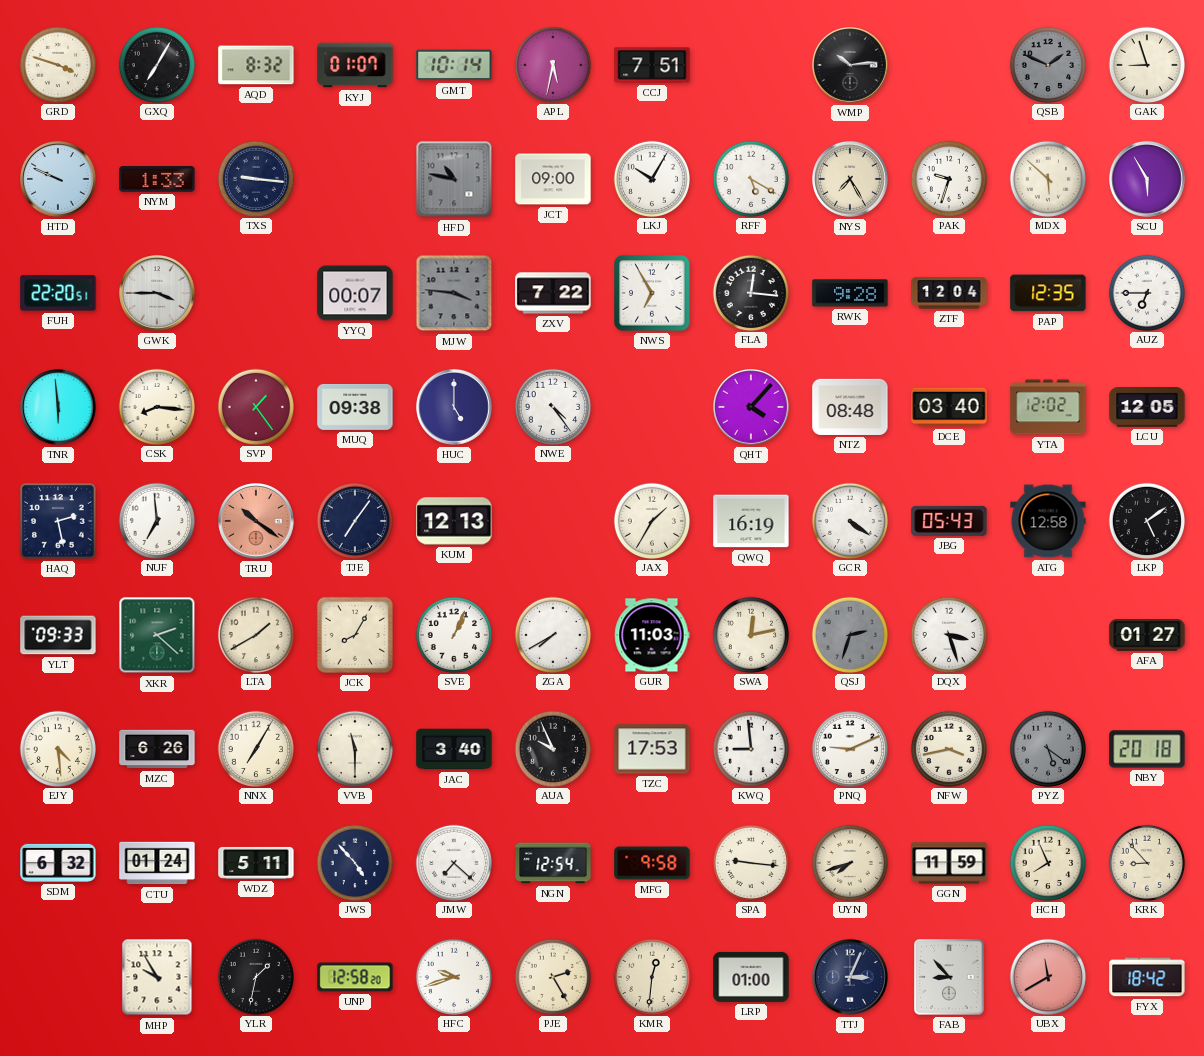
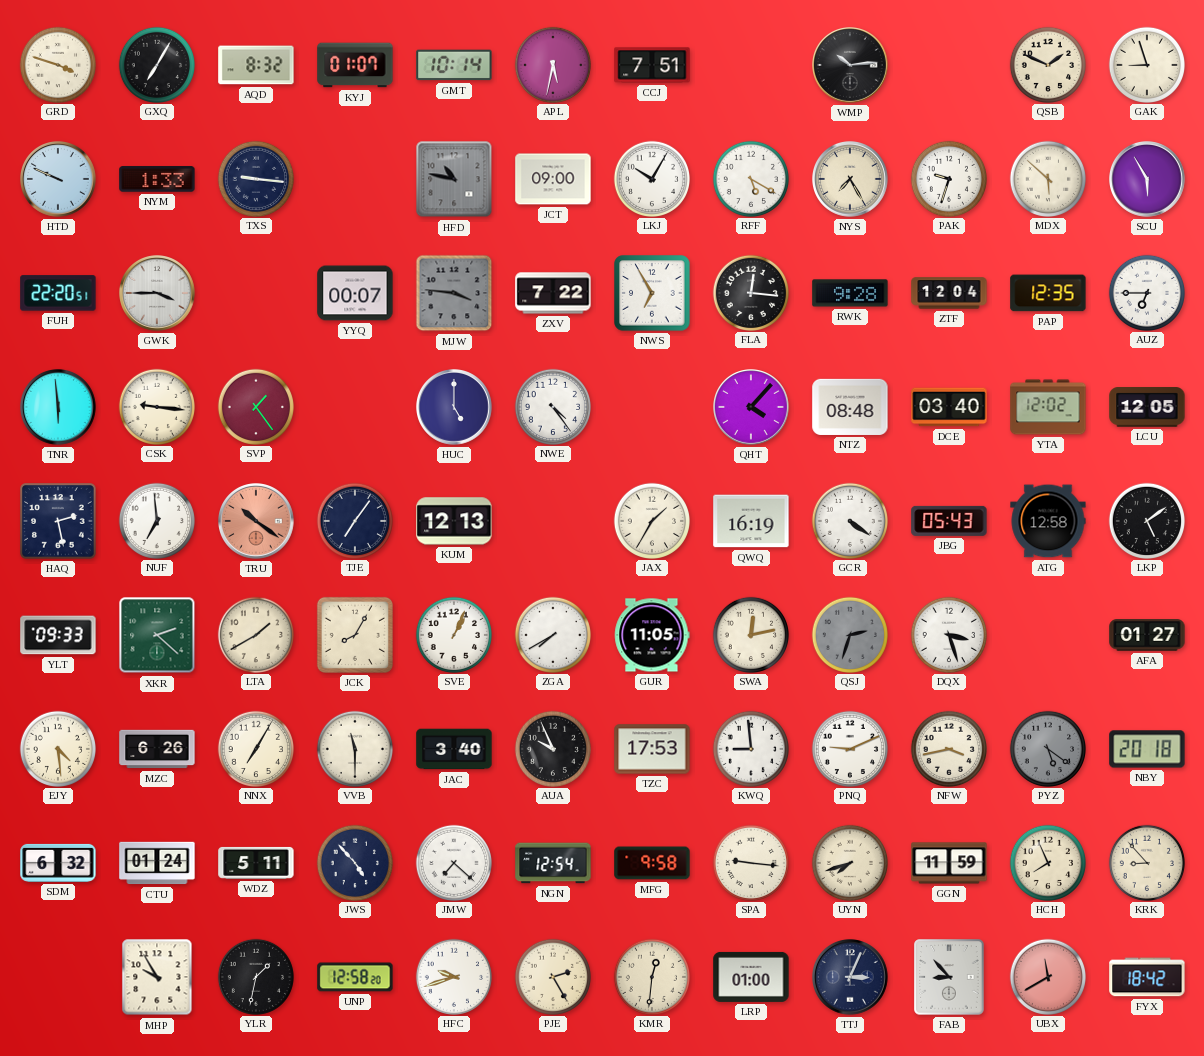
QSB dial: grey -> cream (1047, 64)
CSK: 8:16 -> 9:16 (156, 406)
MUQ: 09:38 -> none (355, 407)
GUR: 11:03 -> 11:05 (652, 635)
